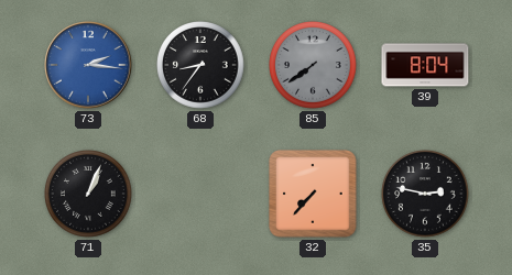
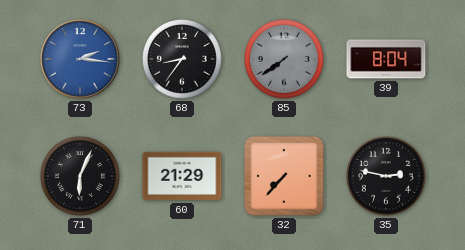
71: 1:04 -> 6:04 (80, 176)
60: none -> 21:29 (182, 176)
